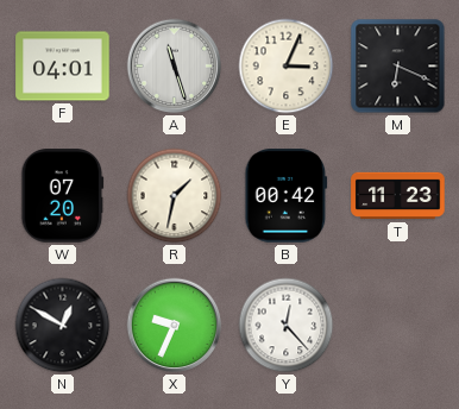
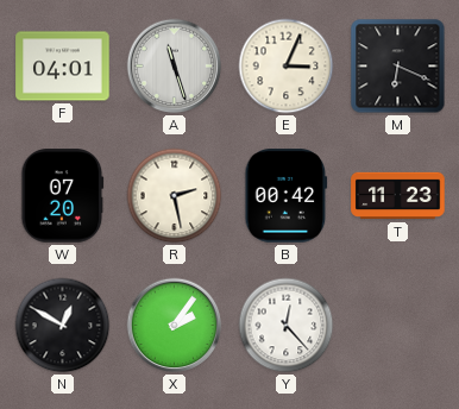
R: 1:32 -> 2:28 (175, 196)
X: 9:34 -> 2:06 (175, 326)
